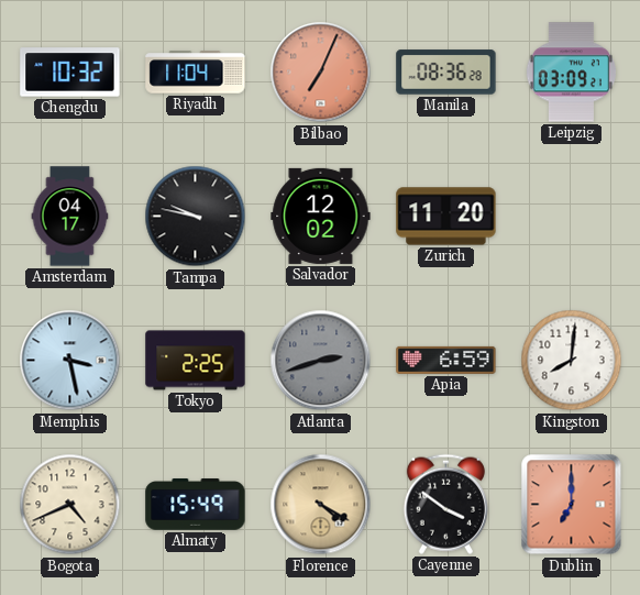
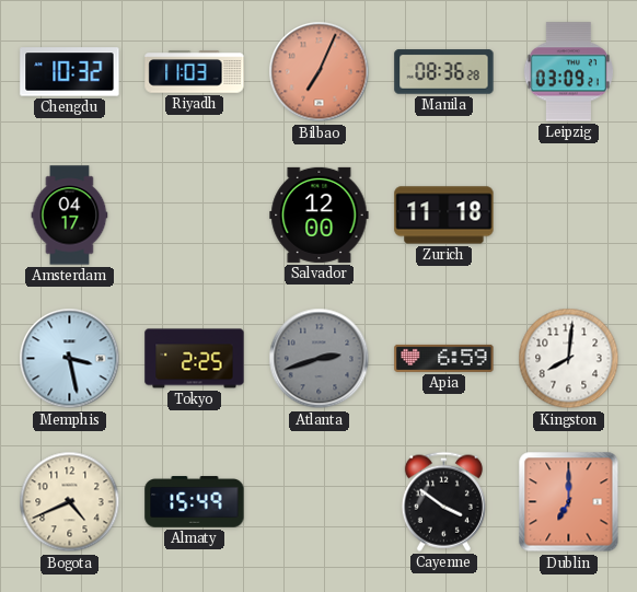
Riyadh: 11:04 -> 11:03 (195, 72)
Tampa: 9:47 -> none (196, 217)
Salvador: 12:02 -> 12:00 (320, 214)
Zurich: 11:20 -> 11:18 (444, 216)
Florence: 4:20 -> none (321, 505)
